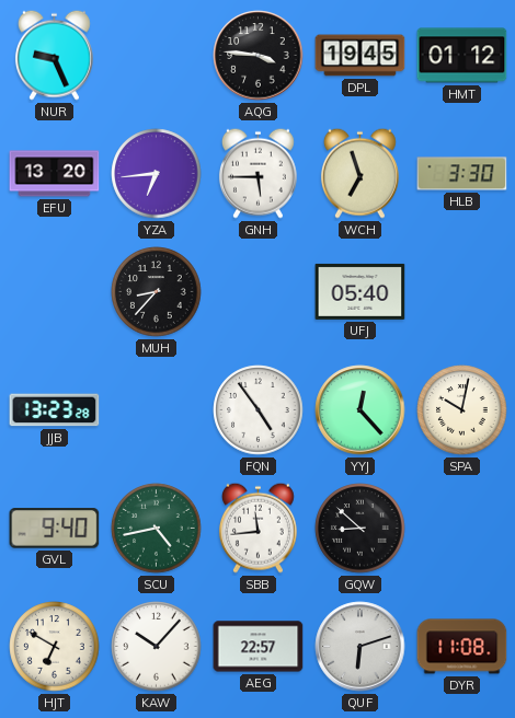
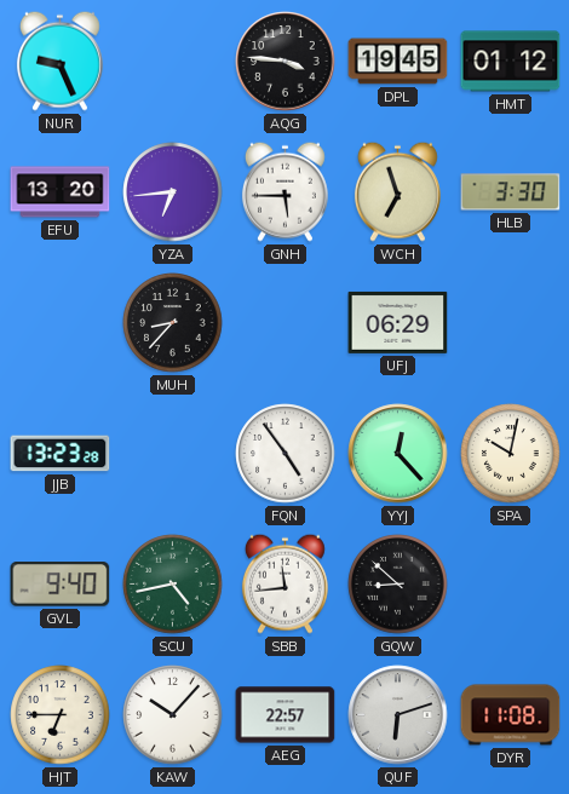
UFJ: 05:40 -> 06:29 (398, 322)
HJT: 6:50 -> 6:45 (61, 715)
